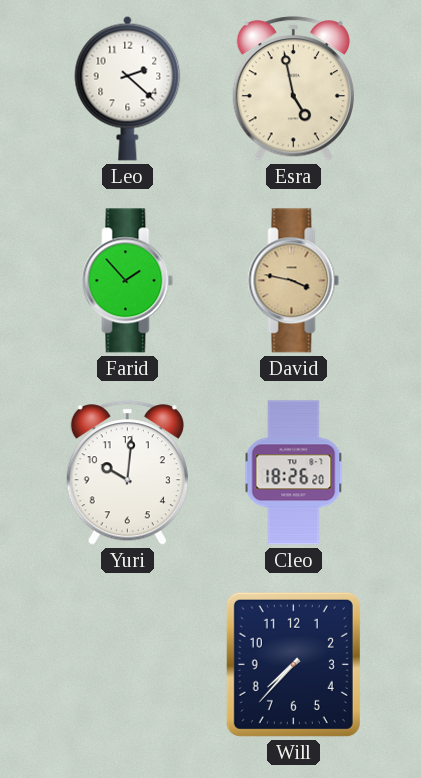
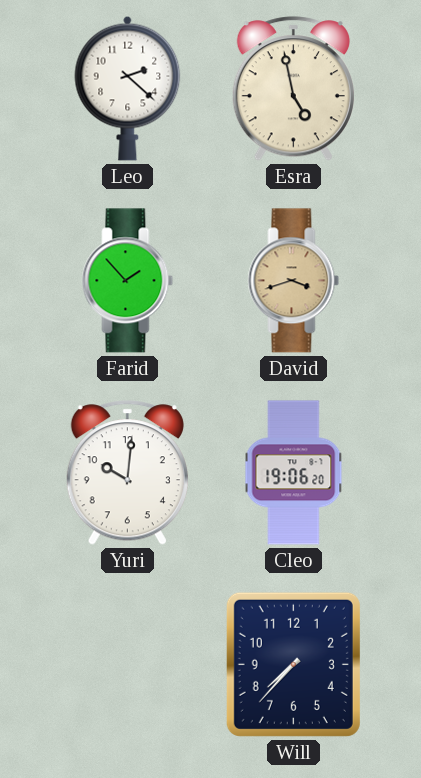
David: 3:47 -> 3:42 (294, 281)
Cleo: 18:26 -> 19:06 (294, 473)
